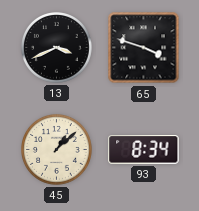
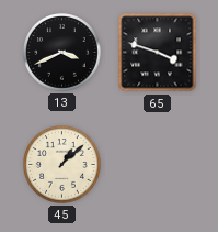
93: 8:34 -> none (144, 150)
